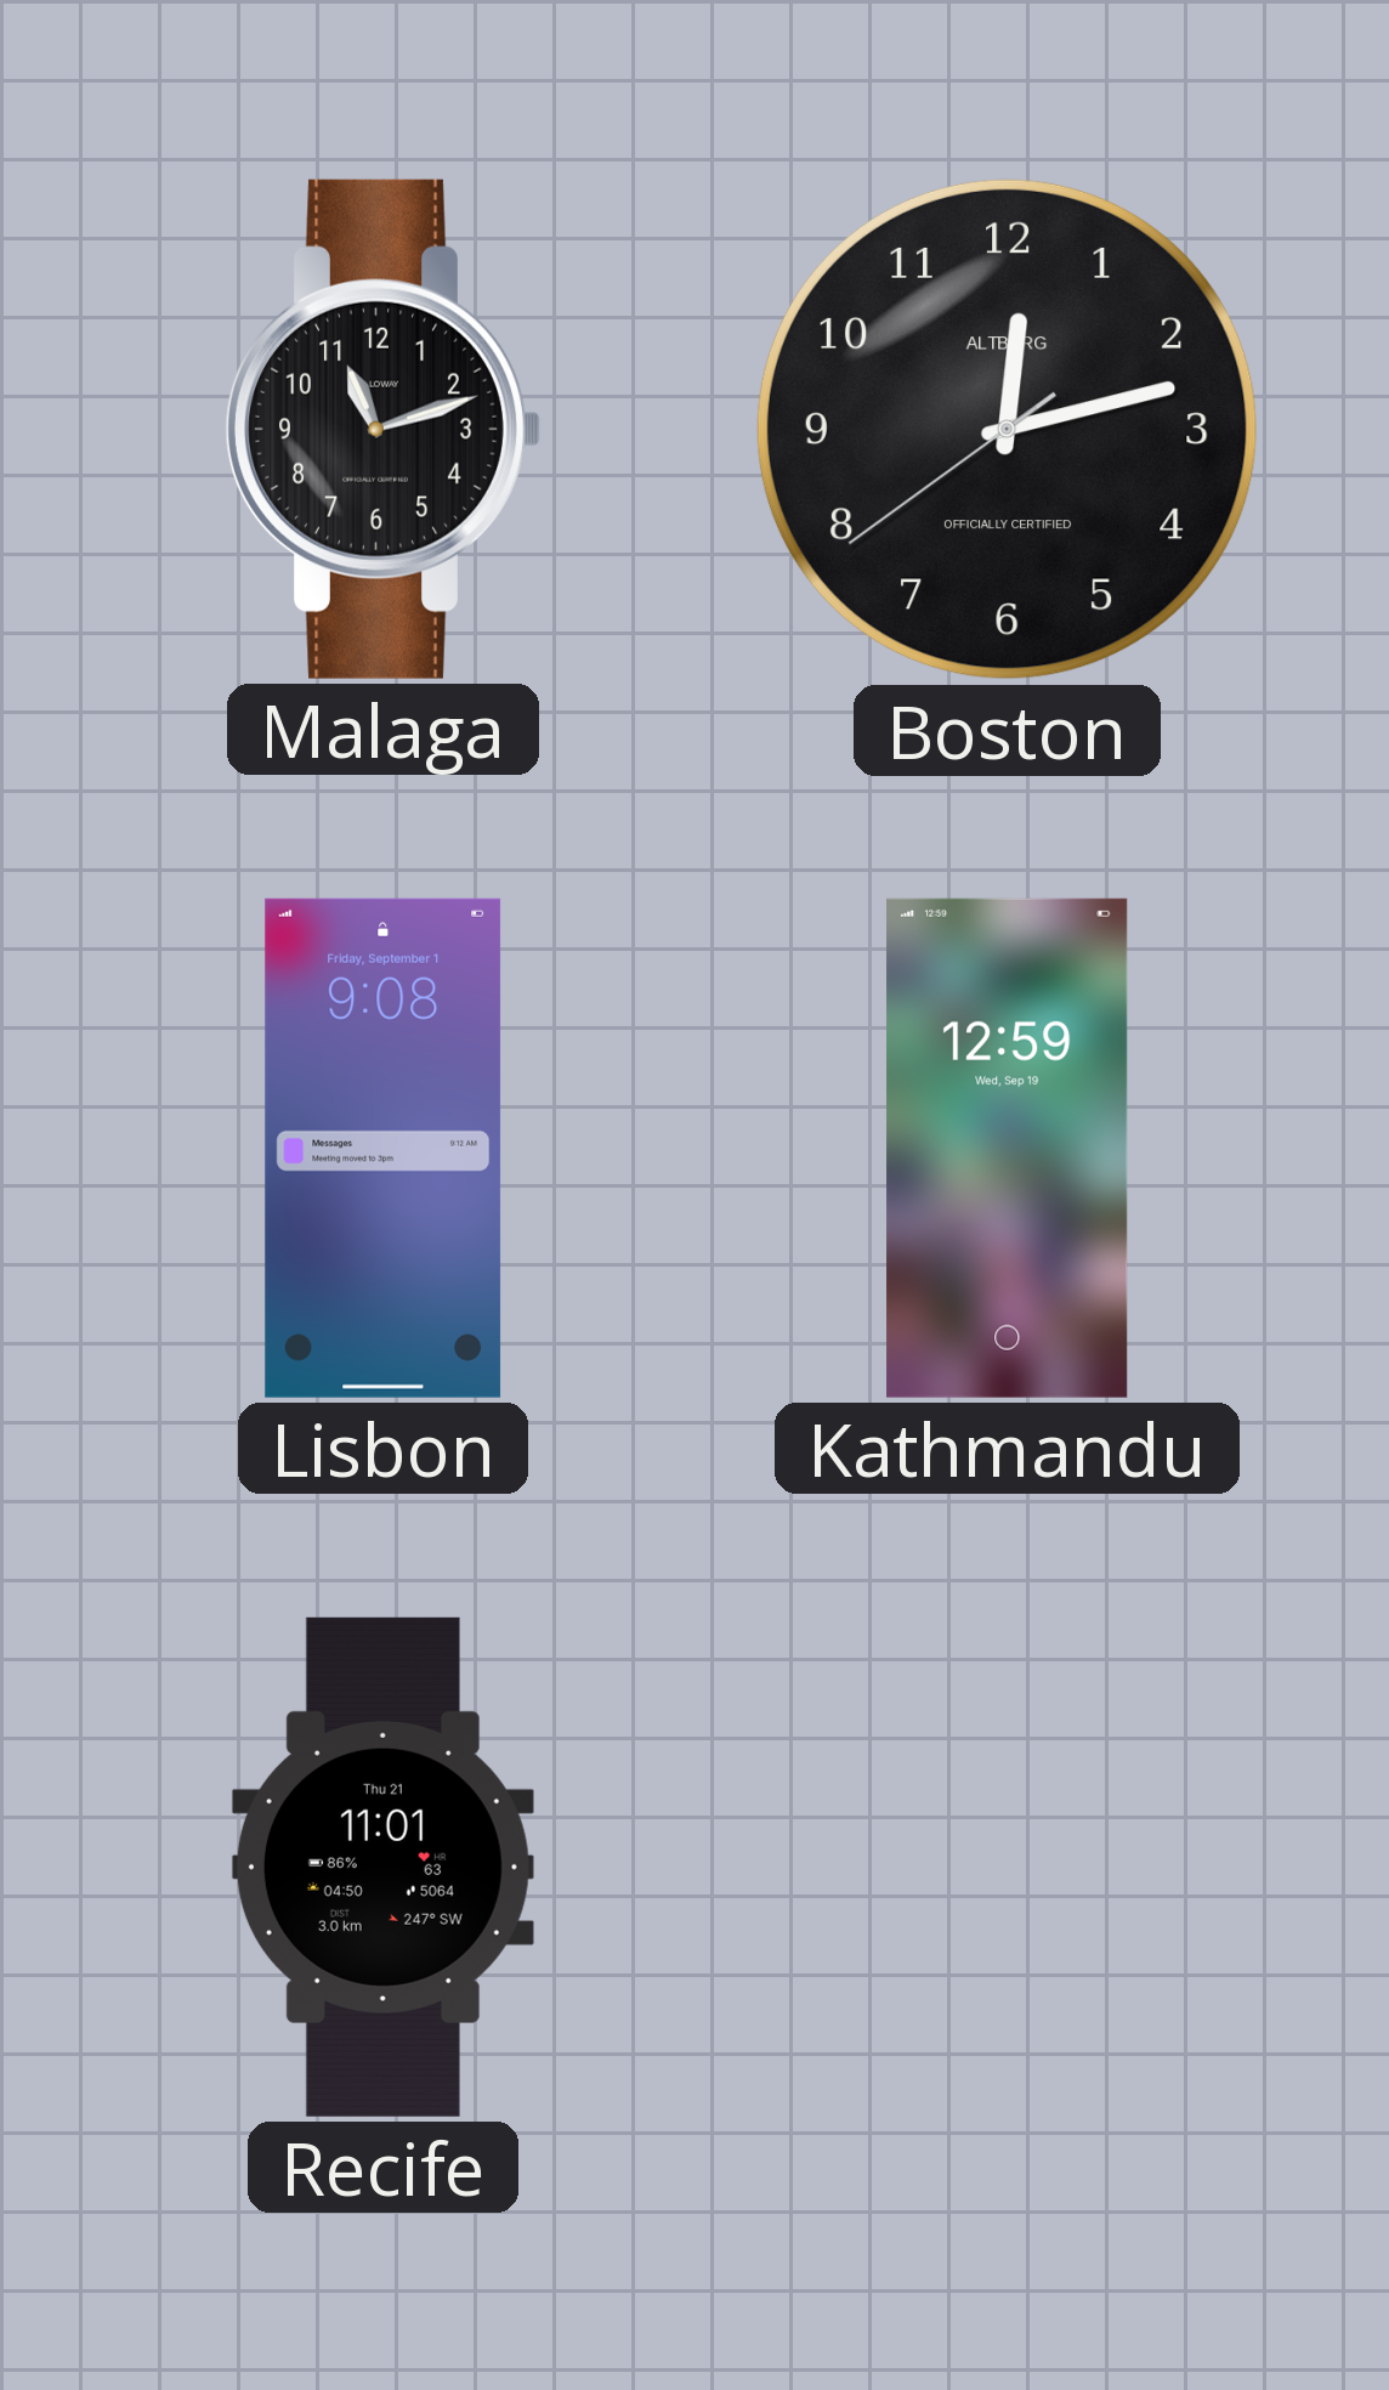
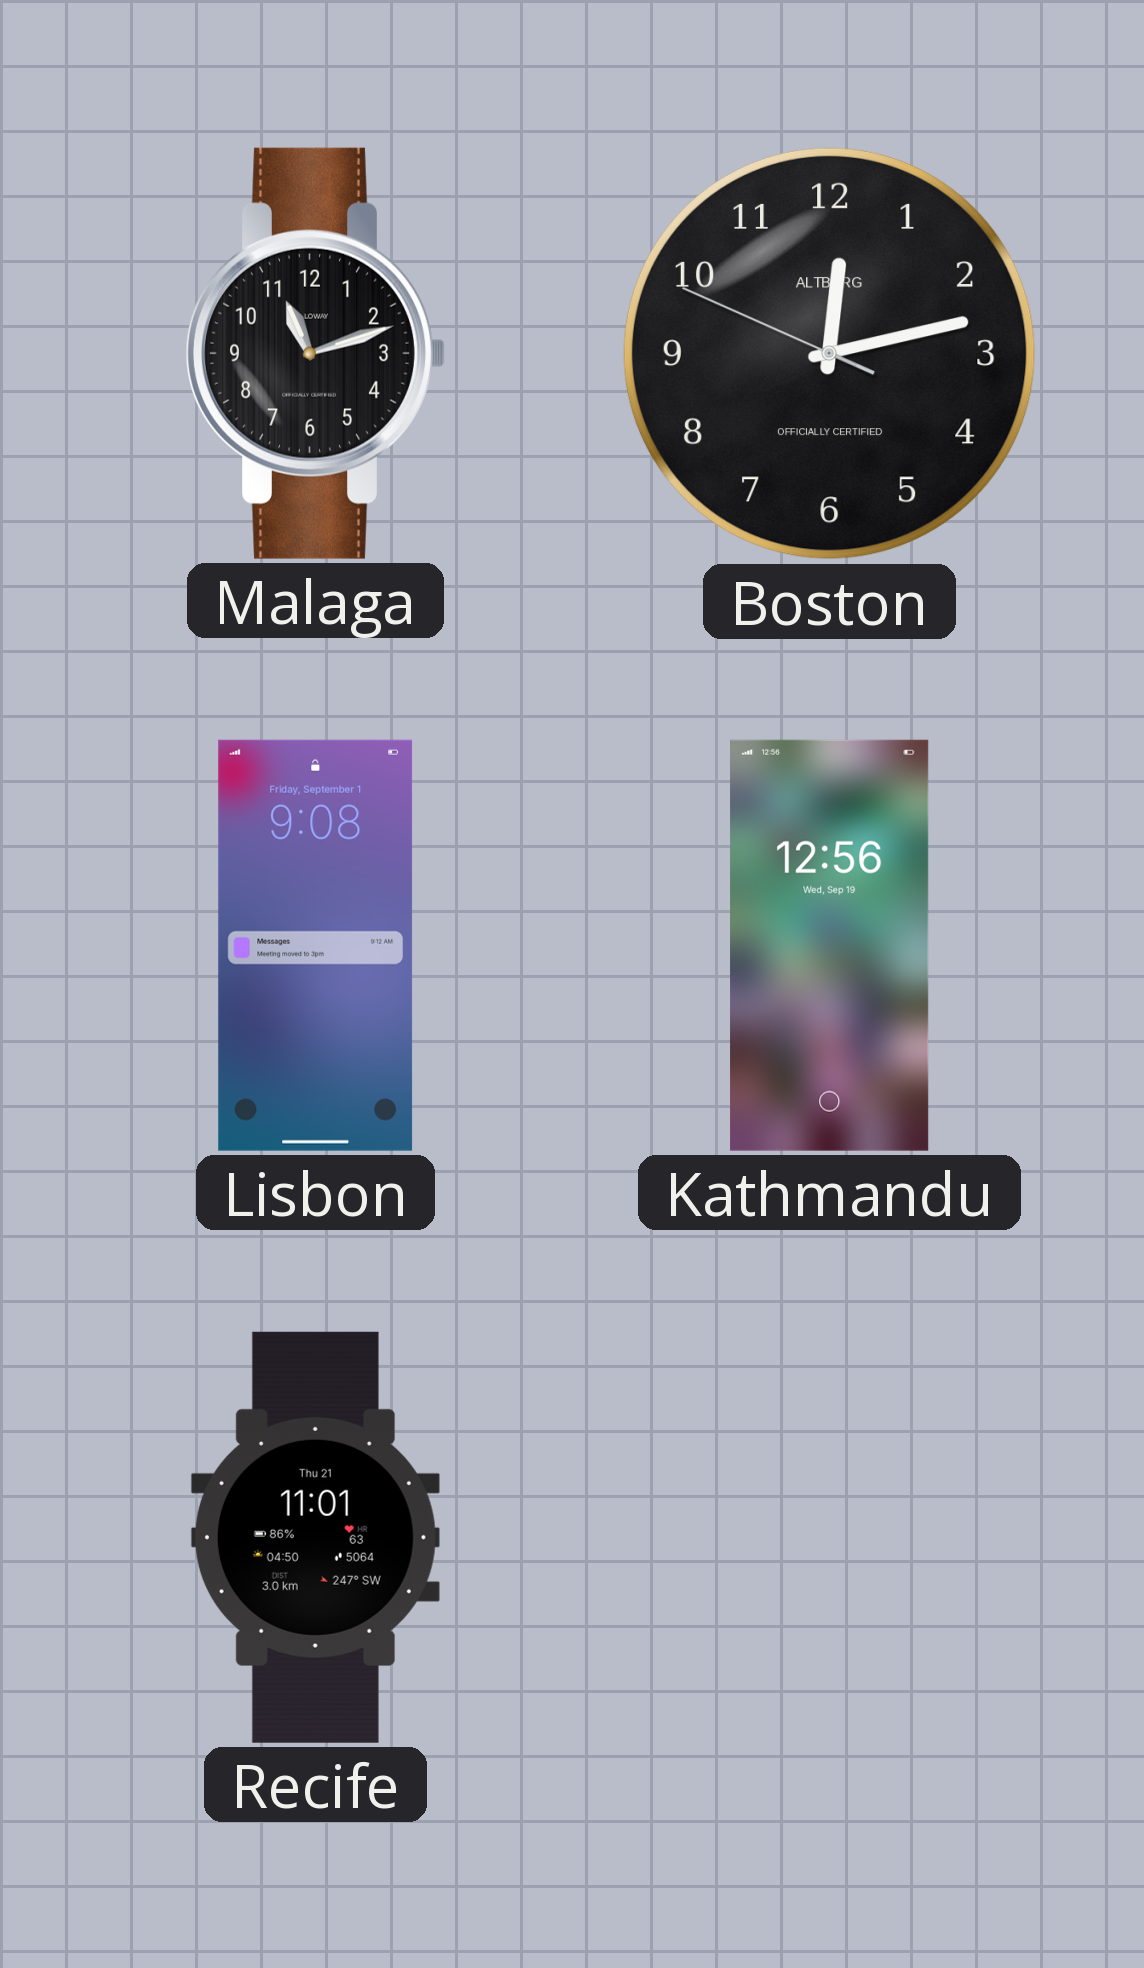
Boston: 12:12:39 -> 12:12:49 (829, 353)
Kathmandu: 12:59 -> 12:56 (830, 945)
